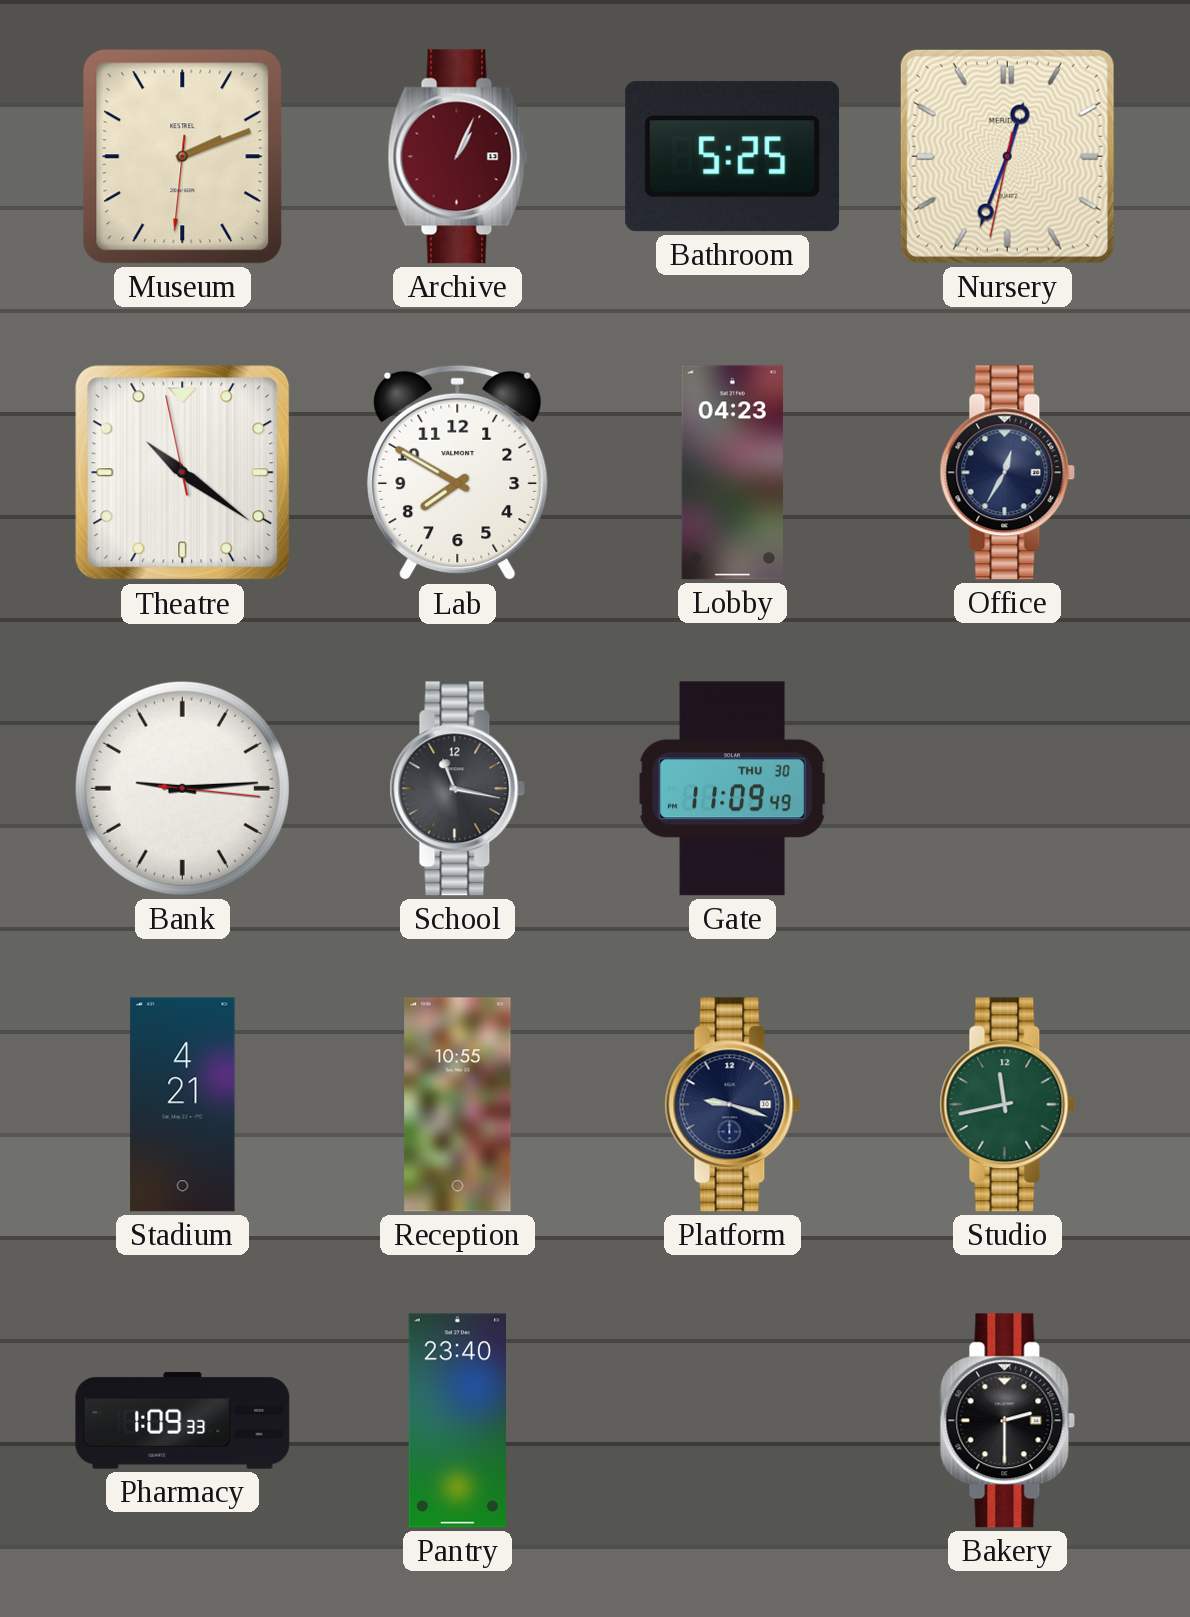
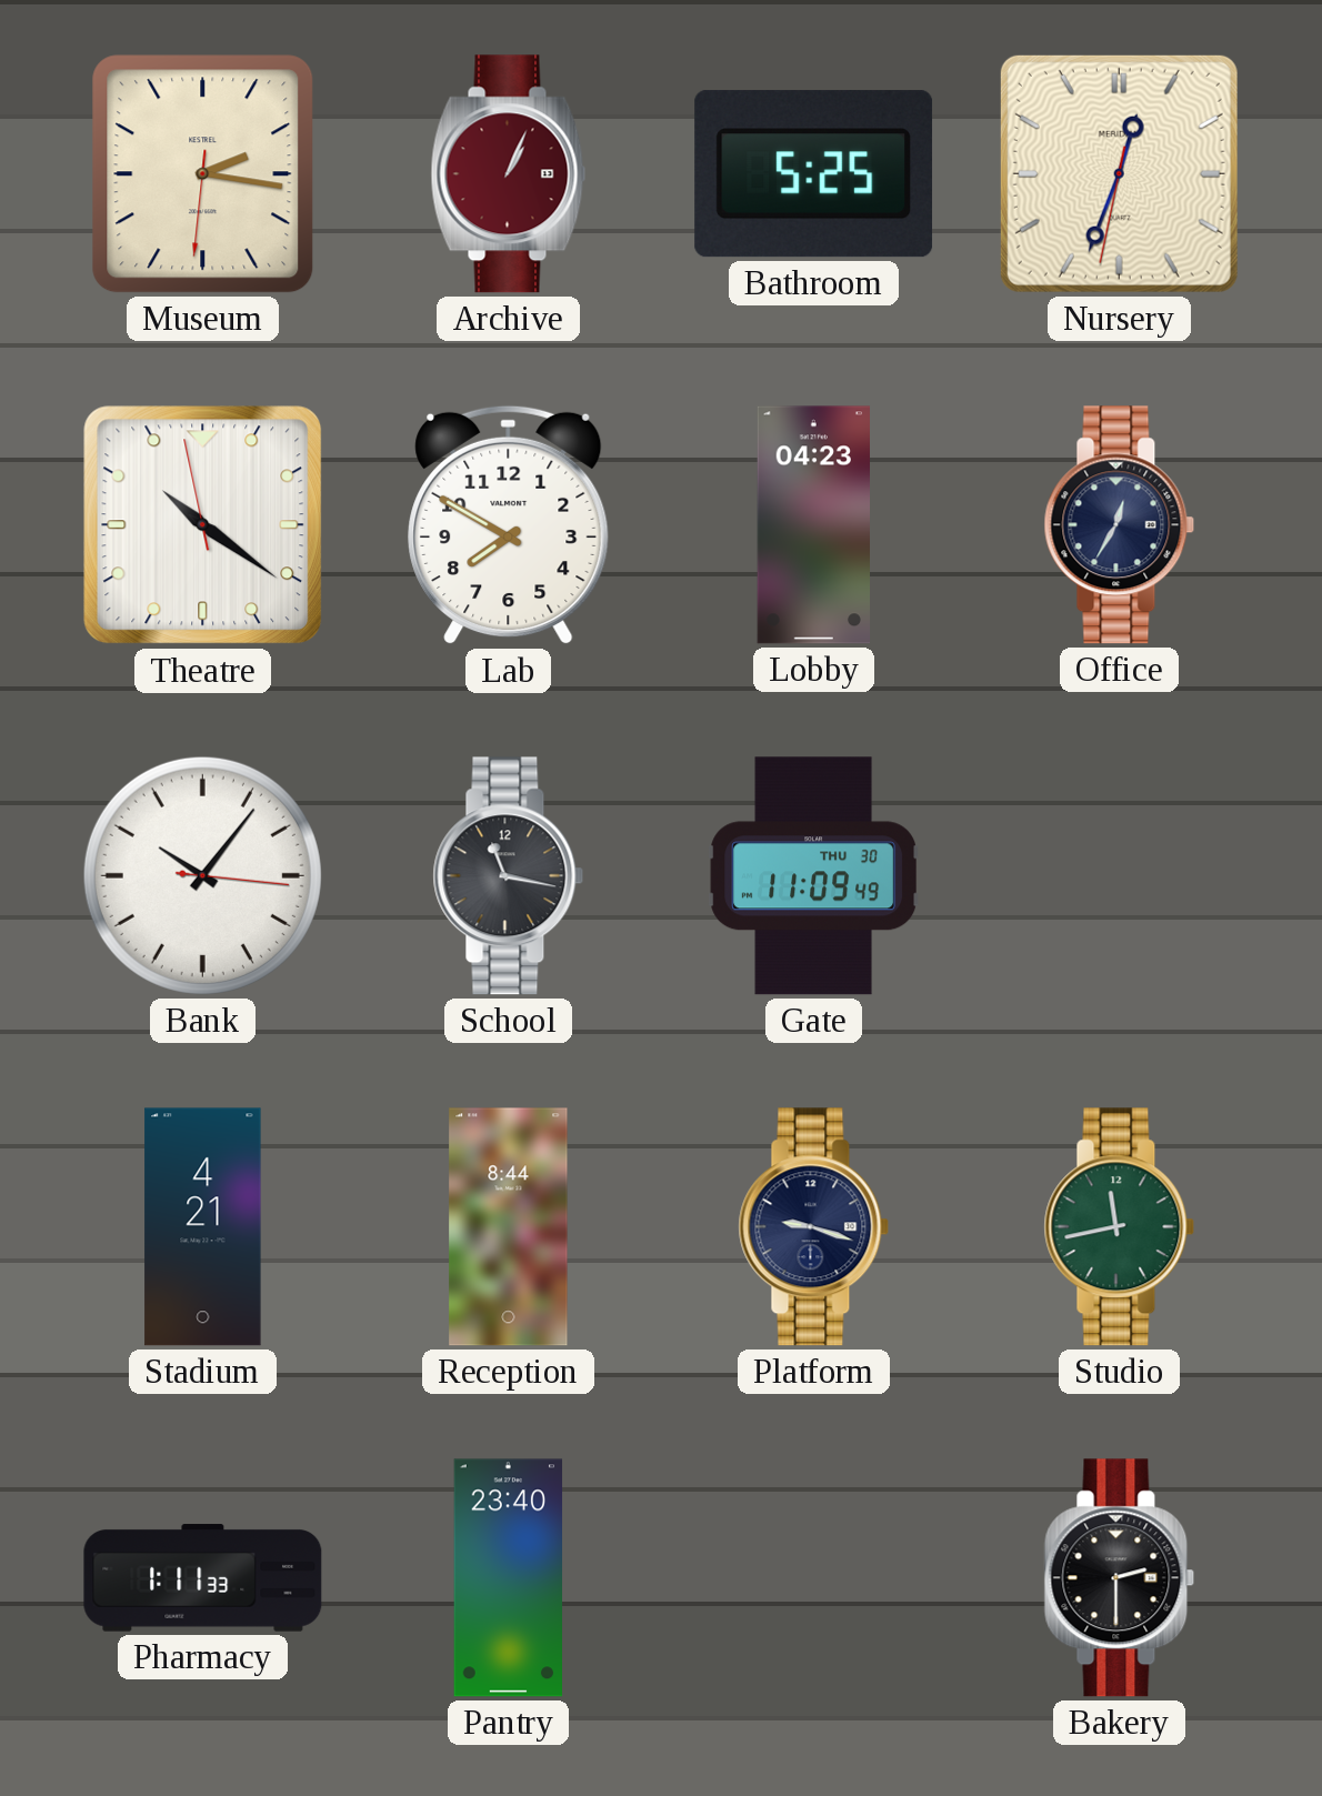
Museum: 2:11 -> 2:16 (203, 174)
Bank: 9:14 -> 10:06 (202, 875)
Reception: 10:55 -> 8:44 (509, 1227)
Pharmacy: 1:09 -> 1:11 (203, 1578)
